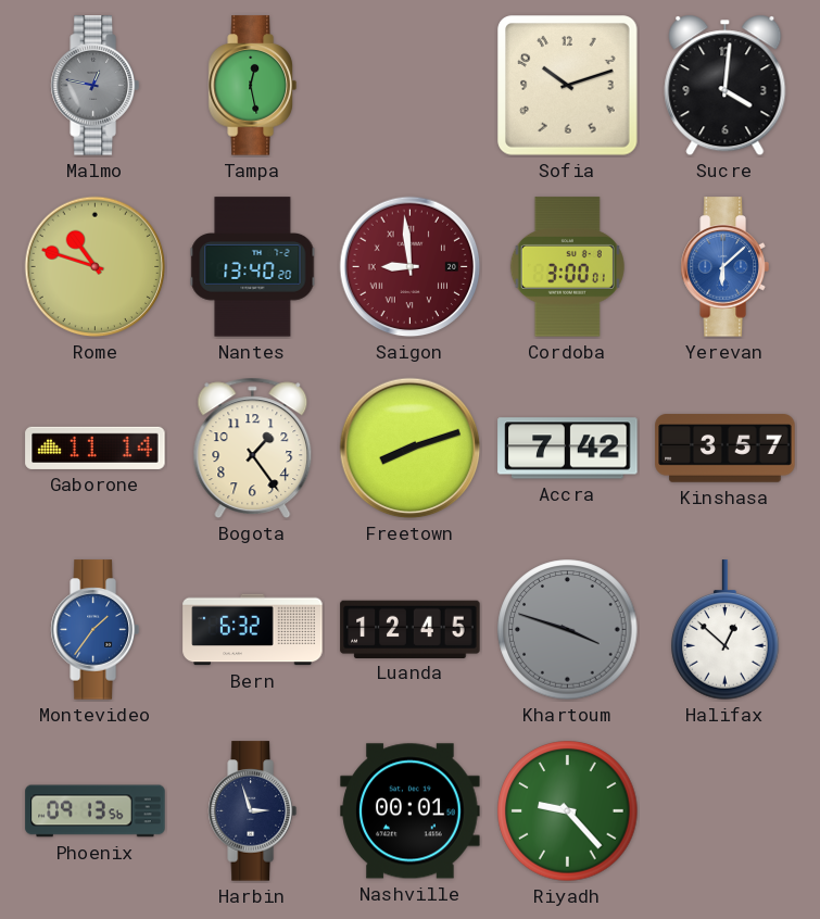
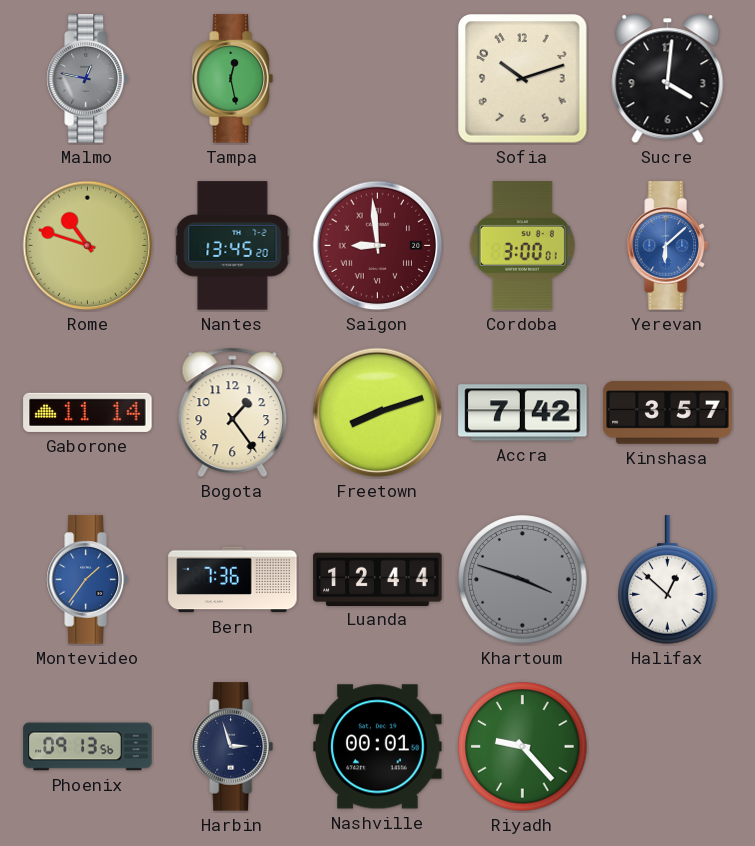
Nantes: 13:40 -> 13:45 (233, 246)
Bern: 6:32 -> 7:36 (233, 580)
Luanda: 12:45 -> 12:44 (378, 579)
